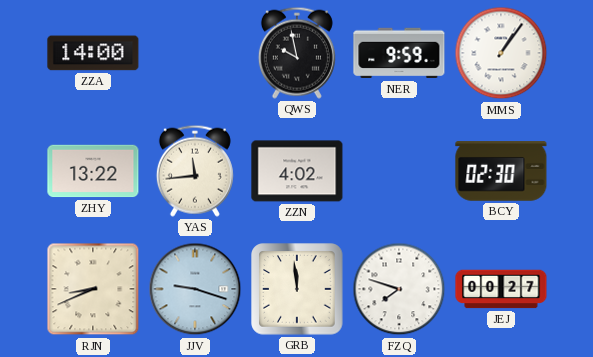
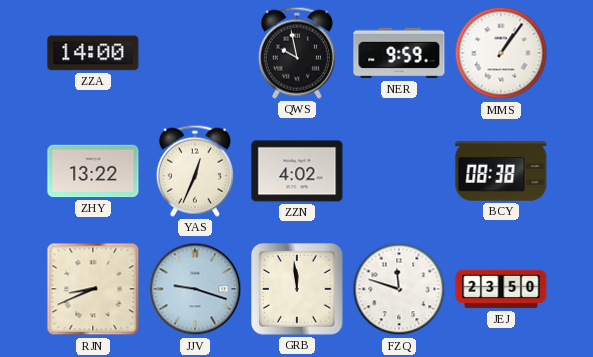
YAS: 11:44 -> 12:34 (195, 171)
BCY: 02:30 -> 08:38 (501, 171)
FZQ: 7:48 -> 11:48 (399, 289)
JEJ: 00:27 -> 23:50 (501, 289)
